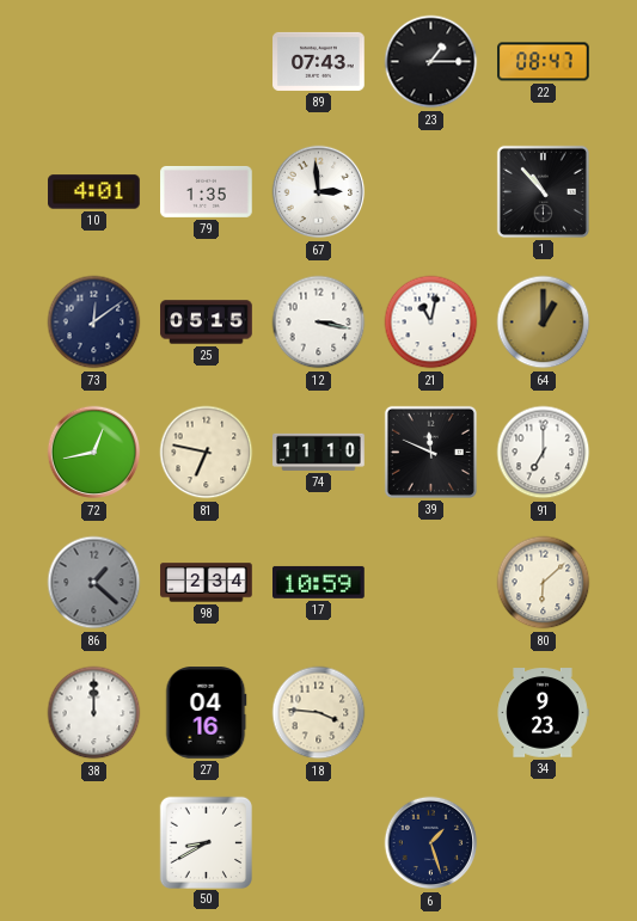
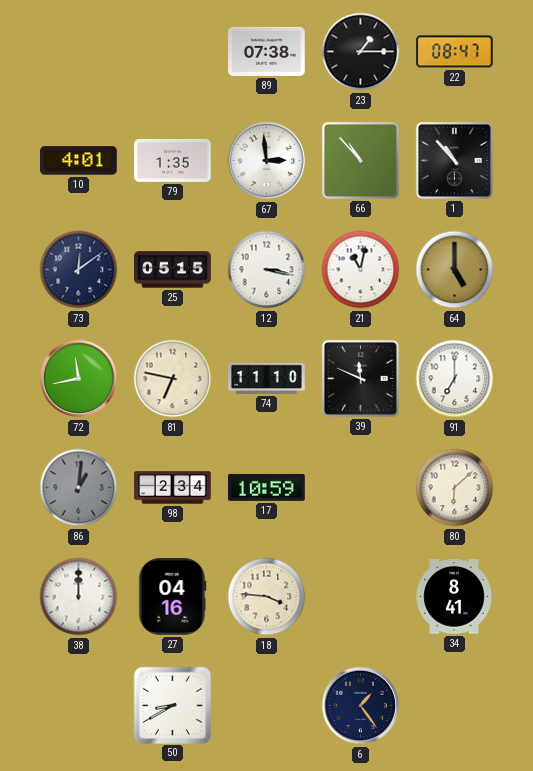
89: 07:43 -> 07:38 (267, 51)
66: none -> 10:53 (360, 160)
64: 1:00 -> 5:00 (455, 270)
72: 12:43 -> 11:43 (79, 379)
86: 1:22 -> 1:01 (79, 488)
34: 9:23 -> 8:41 (454, 597)
6: 1:27 -> 1:24 (361, 706)
